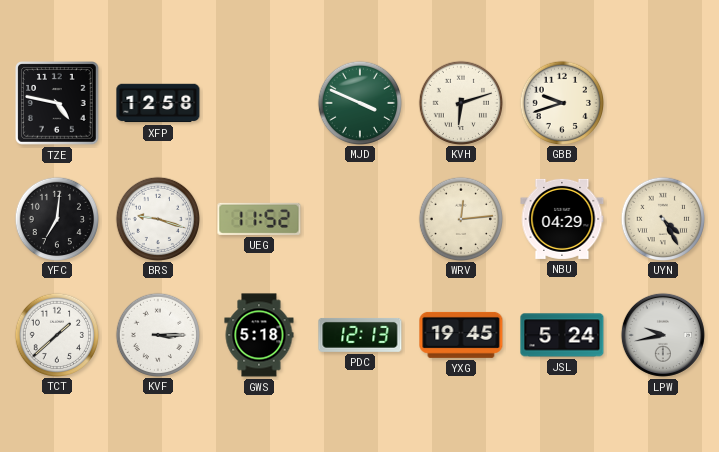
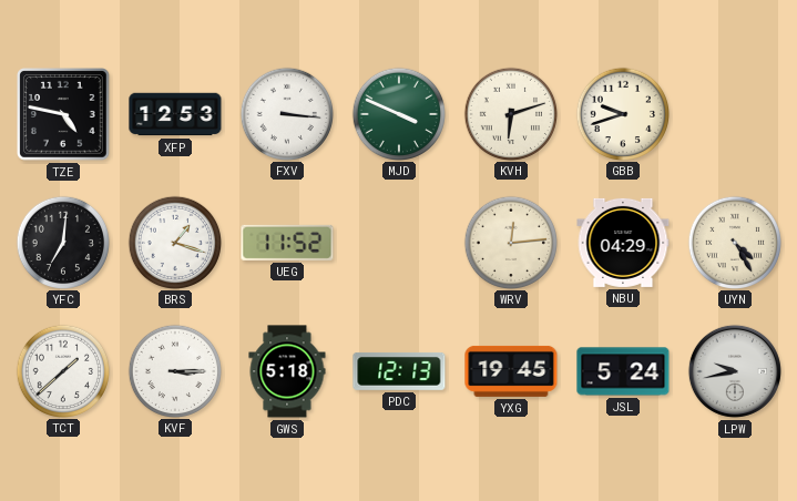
XFP: 12:58 -> 12:53 (175, 114)
FXV: none -> 3:16 (286, 113)
BRS: 9:18 -> 1:18 (174, 242)
